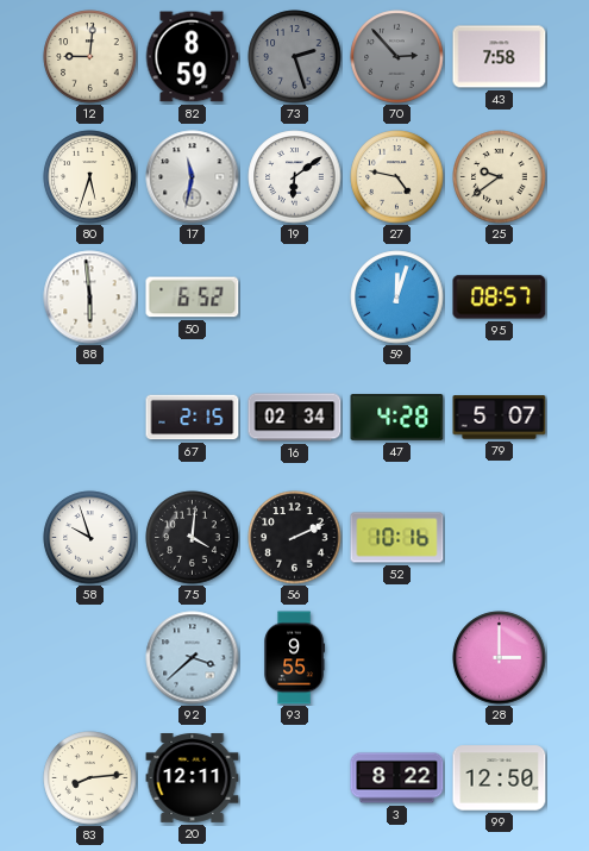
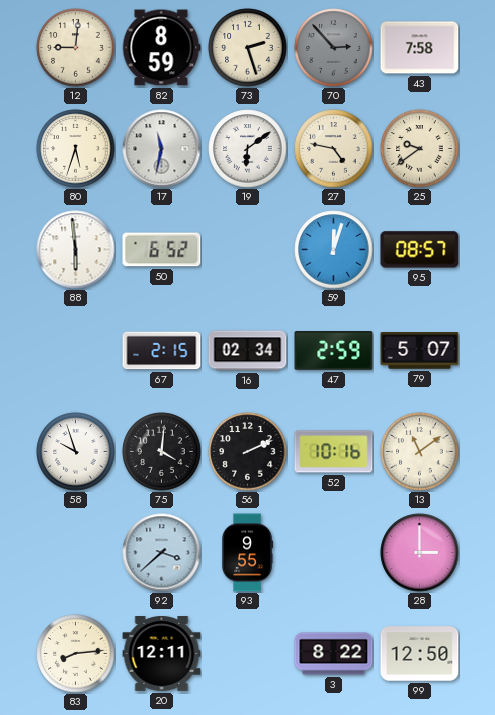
73 dial: grey -> cream (248, 48)
47: 4:28 -> 2:59 (334, 351)
13: none -> 11:09 (420, 452)
